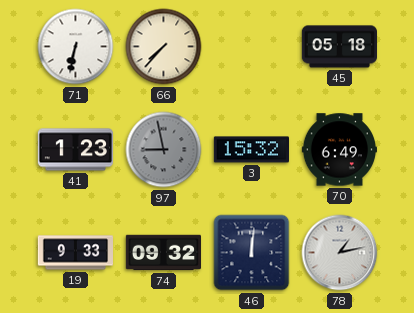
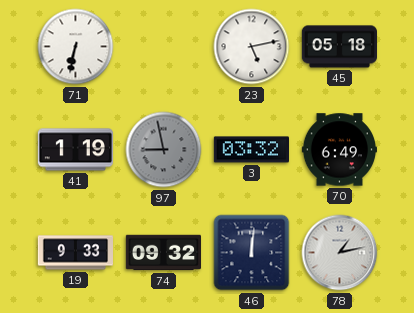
66: 7:37 -> none (164, 47)
23: none -> 5:13 (252, 47)
41: 1:23 -> 1:19 (75, 150)
3: 15:32 -> 03:32 (251, 150)
